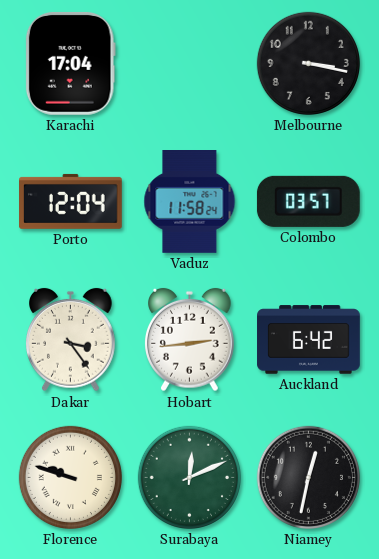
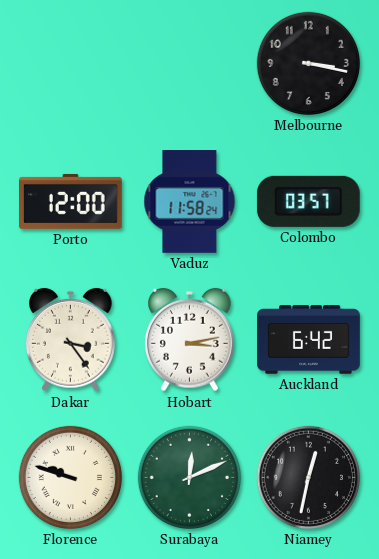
Karachi: 17:04 -> none (70, 63)
Porto: 12:04 -> 12:00 (71, 201)
Hobart: 2:44 -> 3:13 (190, 340)
